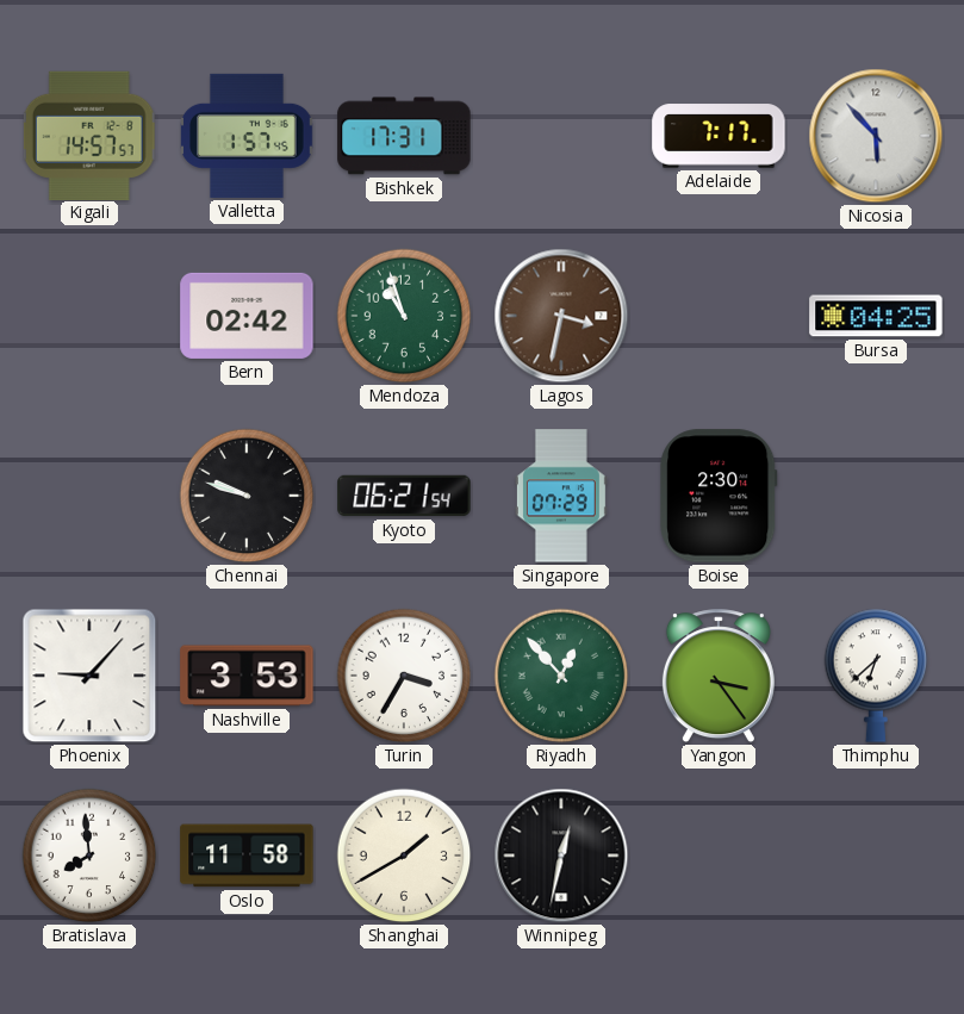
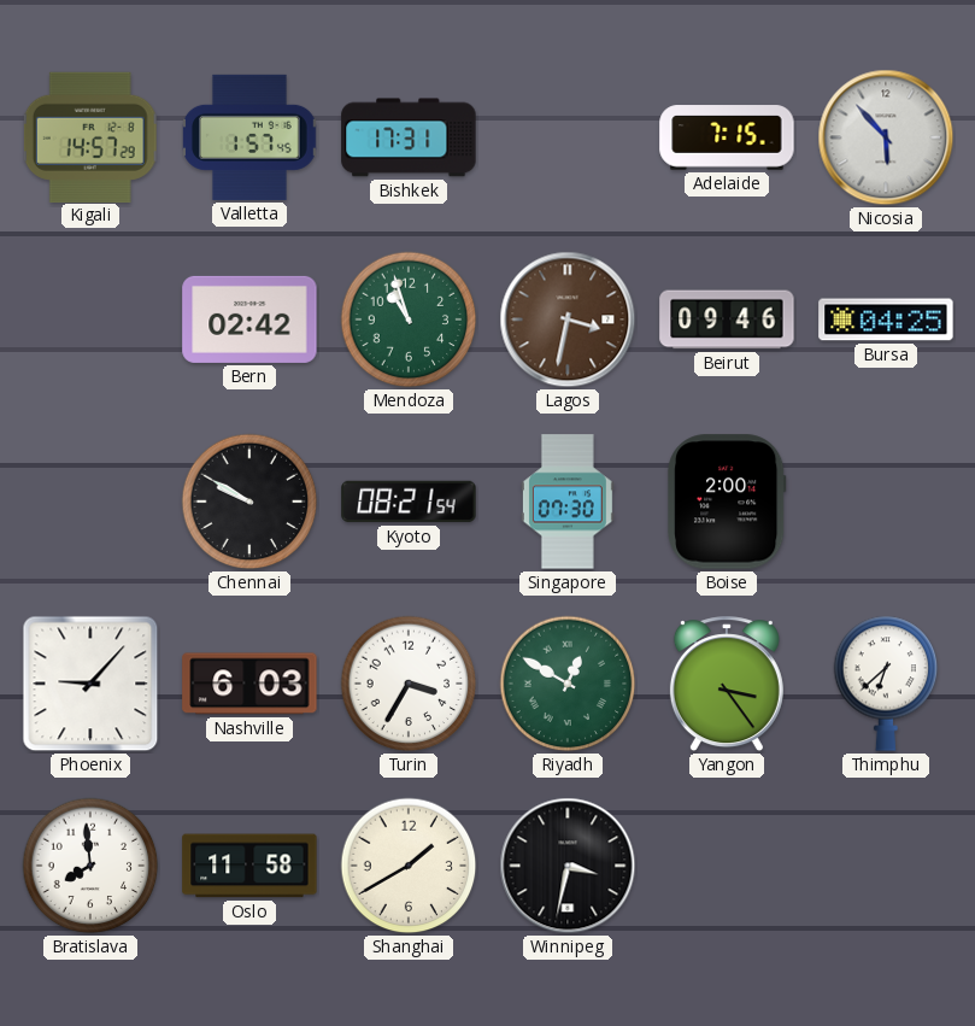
Kigali: 14:57:57 -> 14:57:29 (90, 136)
Adelaide: 7:17 -> 7:15 (727, 137)
Beirut: none -> 09:46 (727, 319)
Chennai: 9:48 -> 9:50 (249, 502)
Kyoto: 06:21 -> 08:21 (409, 502)
Singapore: 07:29 -> 07:30 (568, 502)
Boise: 2:30 -> 2:00 (727, 502)
Nashville: 3:53 -> 6:03 (249, 684)
Riyadh: 12:53 -> 12:50 (568, 684)
Winnipeg: 12:32 -> 3:32 (568, 866)
